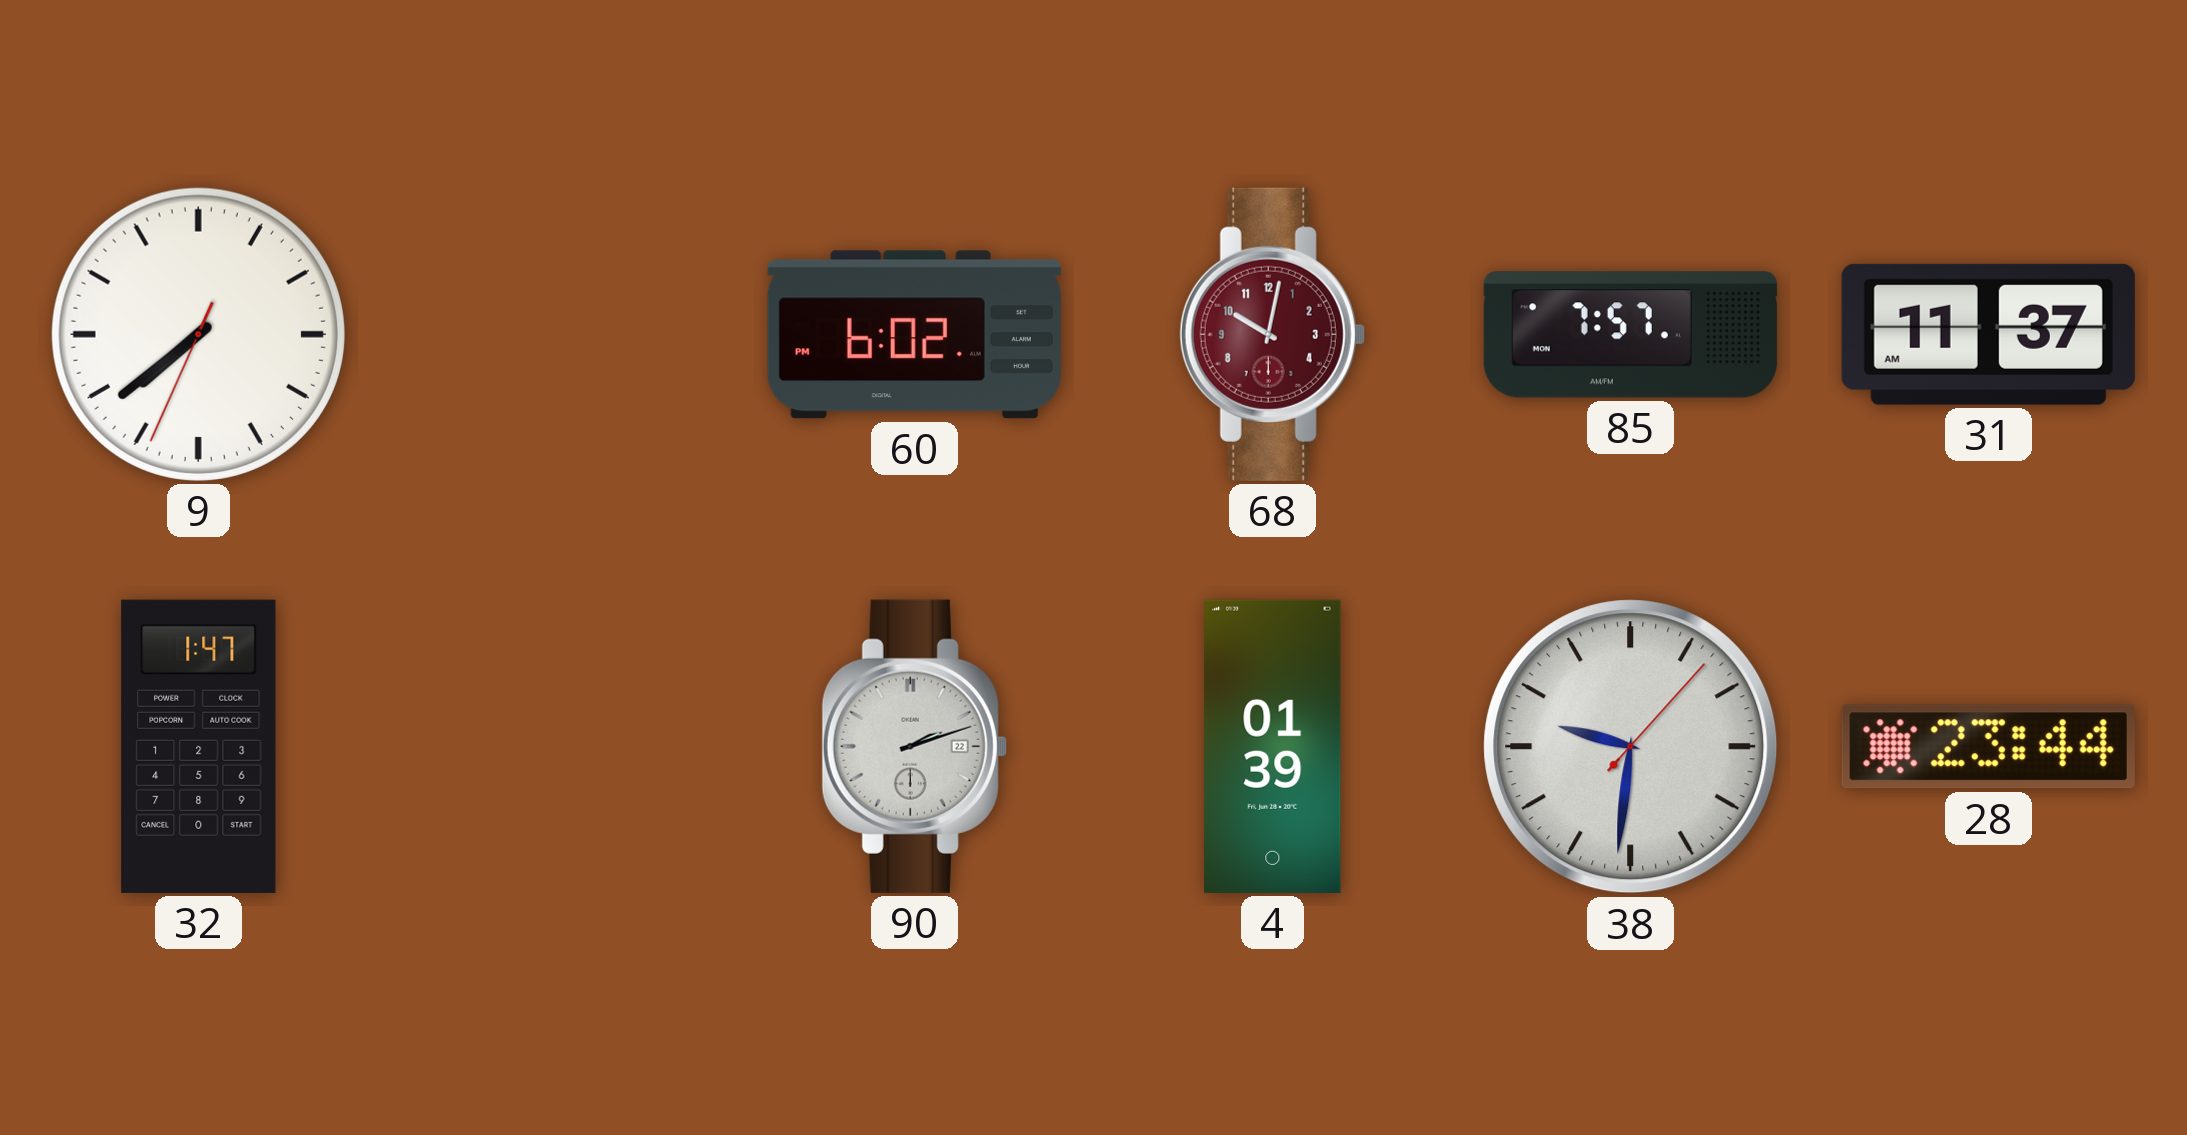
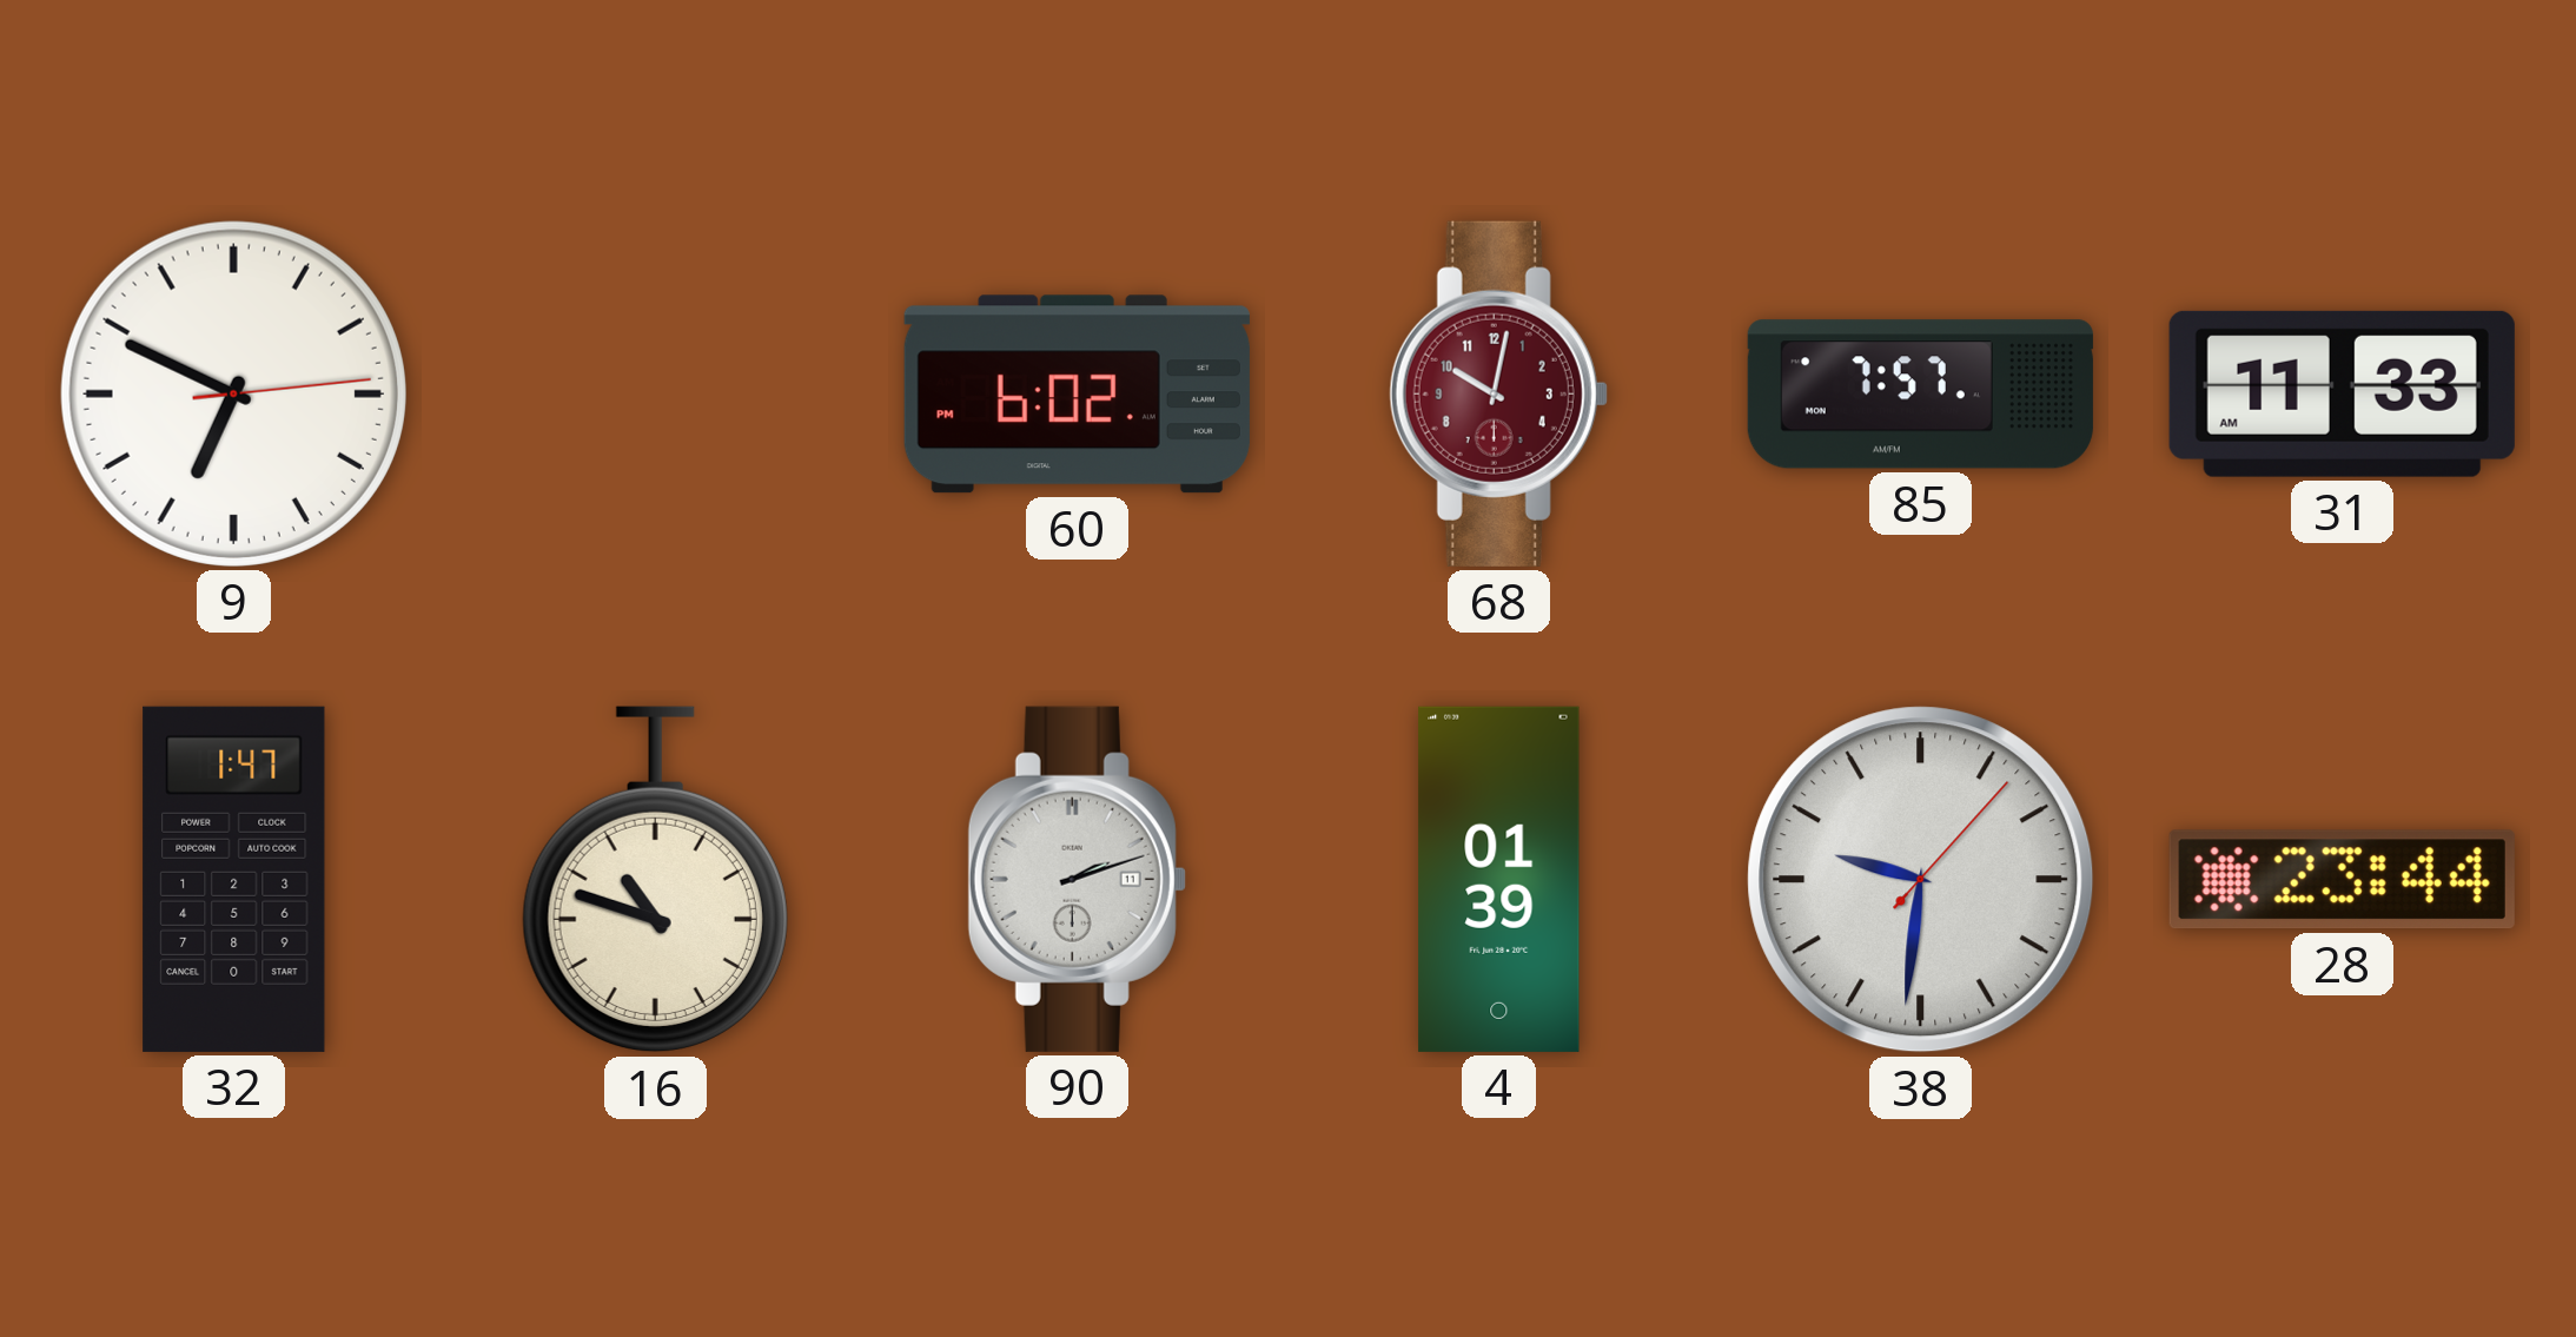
9: 7:38 -> 6:49 (233, 393)
31: 11:37 -> 11:33 (2342, 393)
16: none -> 10:48 (655, 880)
90 date: 22 -> 11 (1077, 879)
